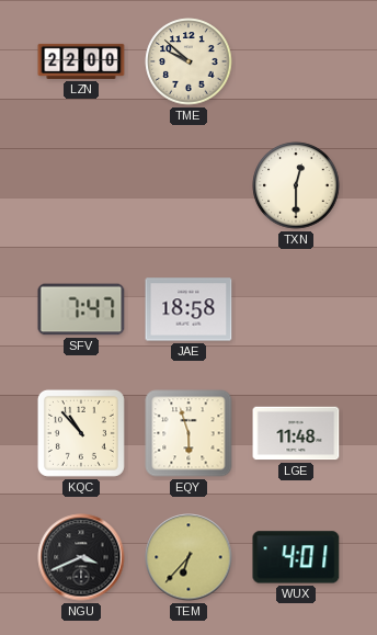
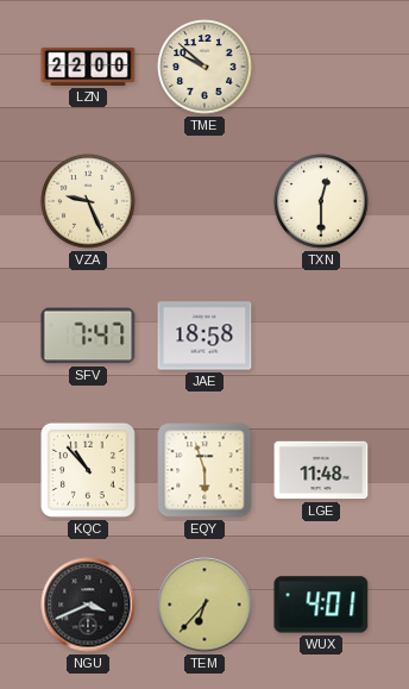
VZA: none -> 9:26 (88, 201)
